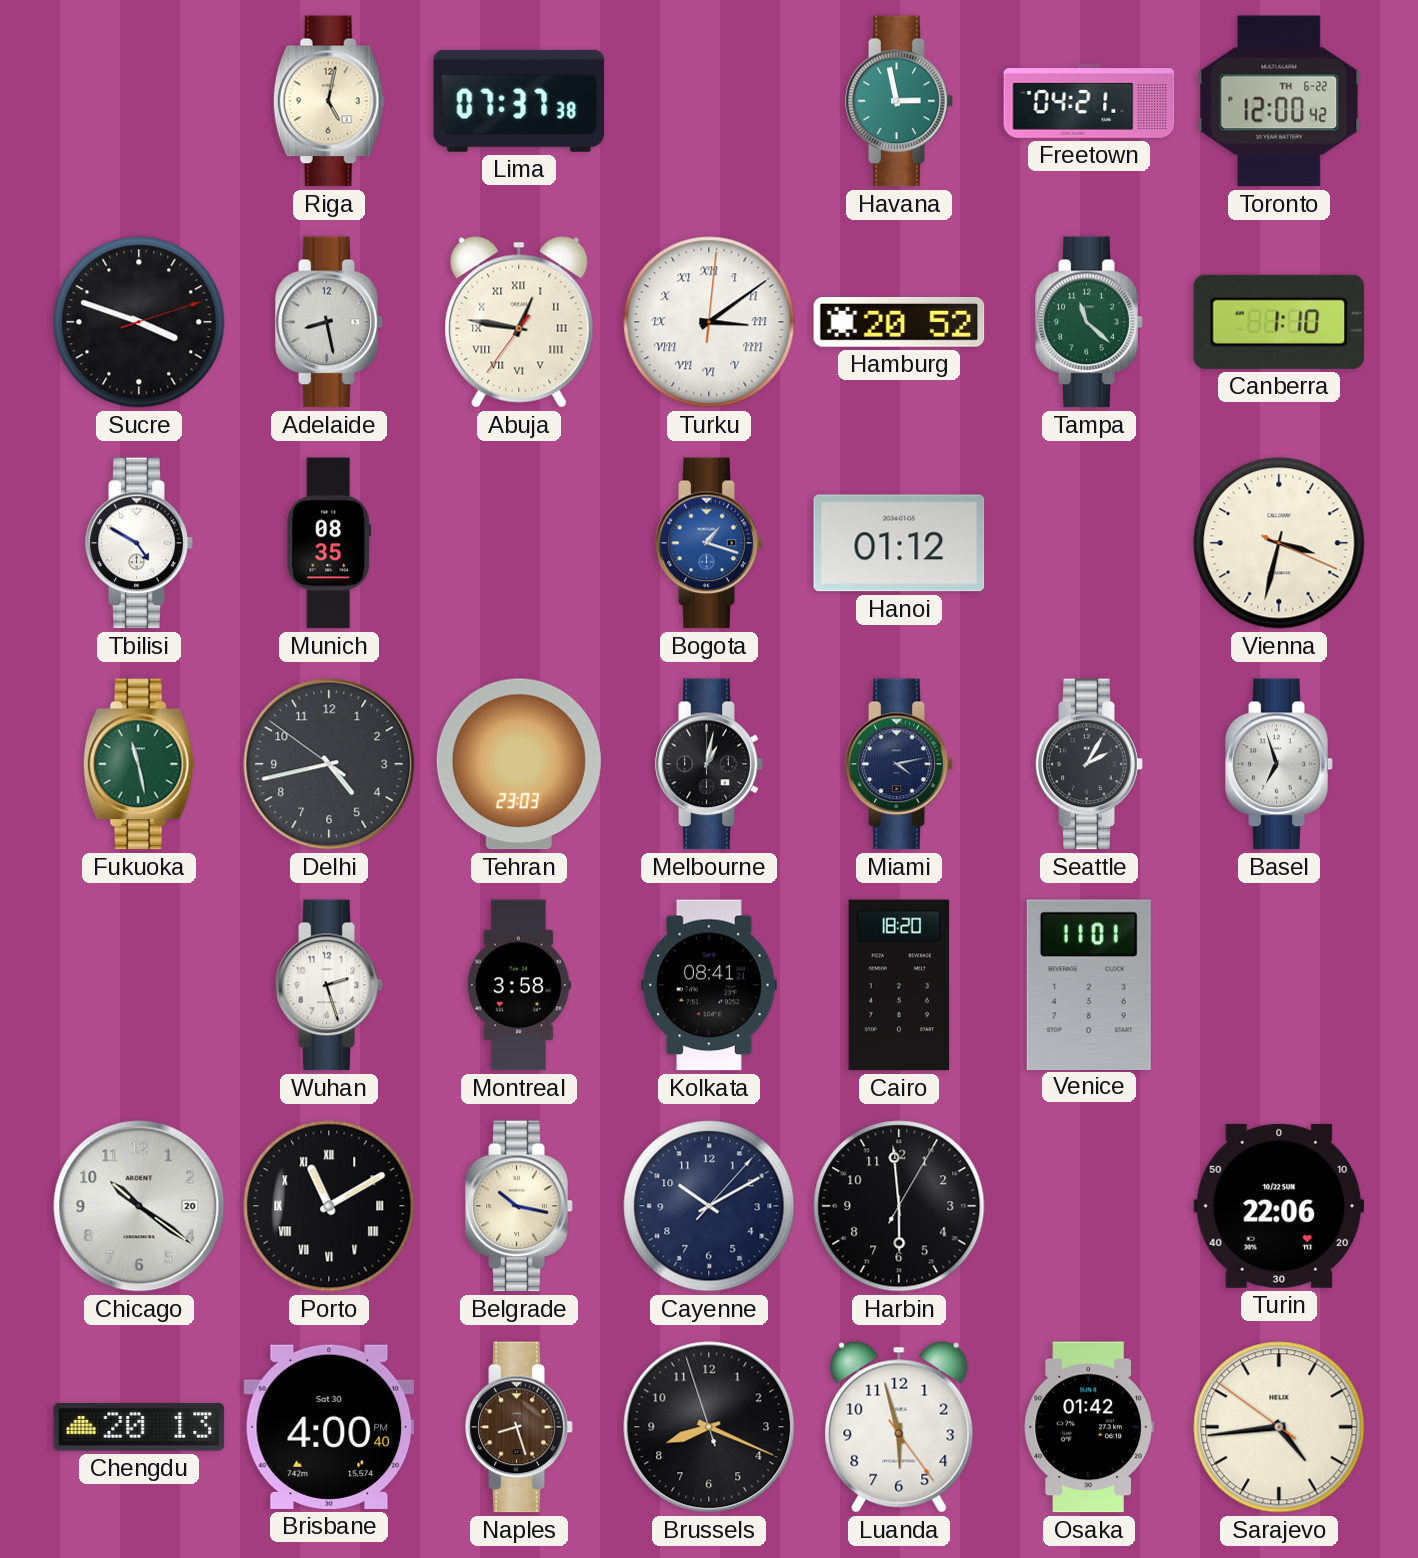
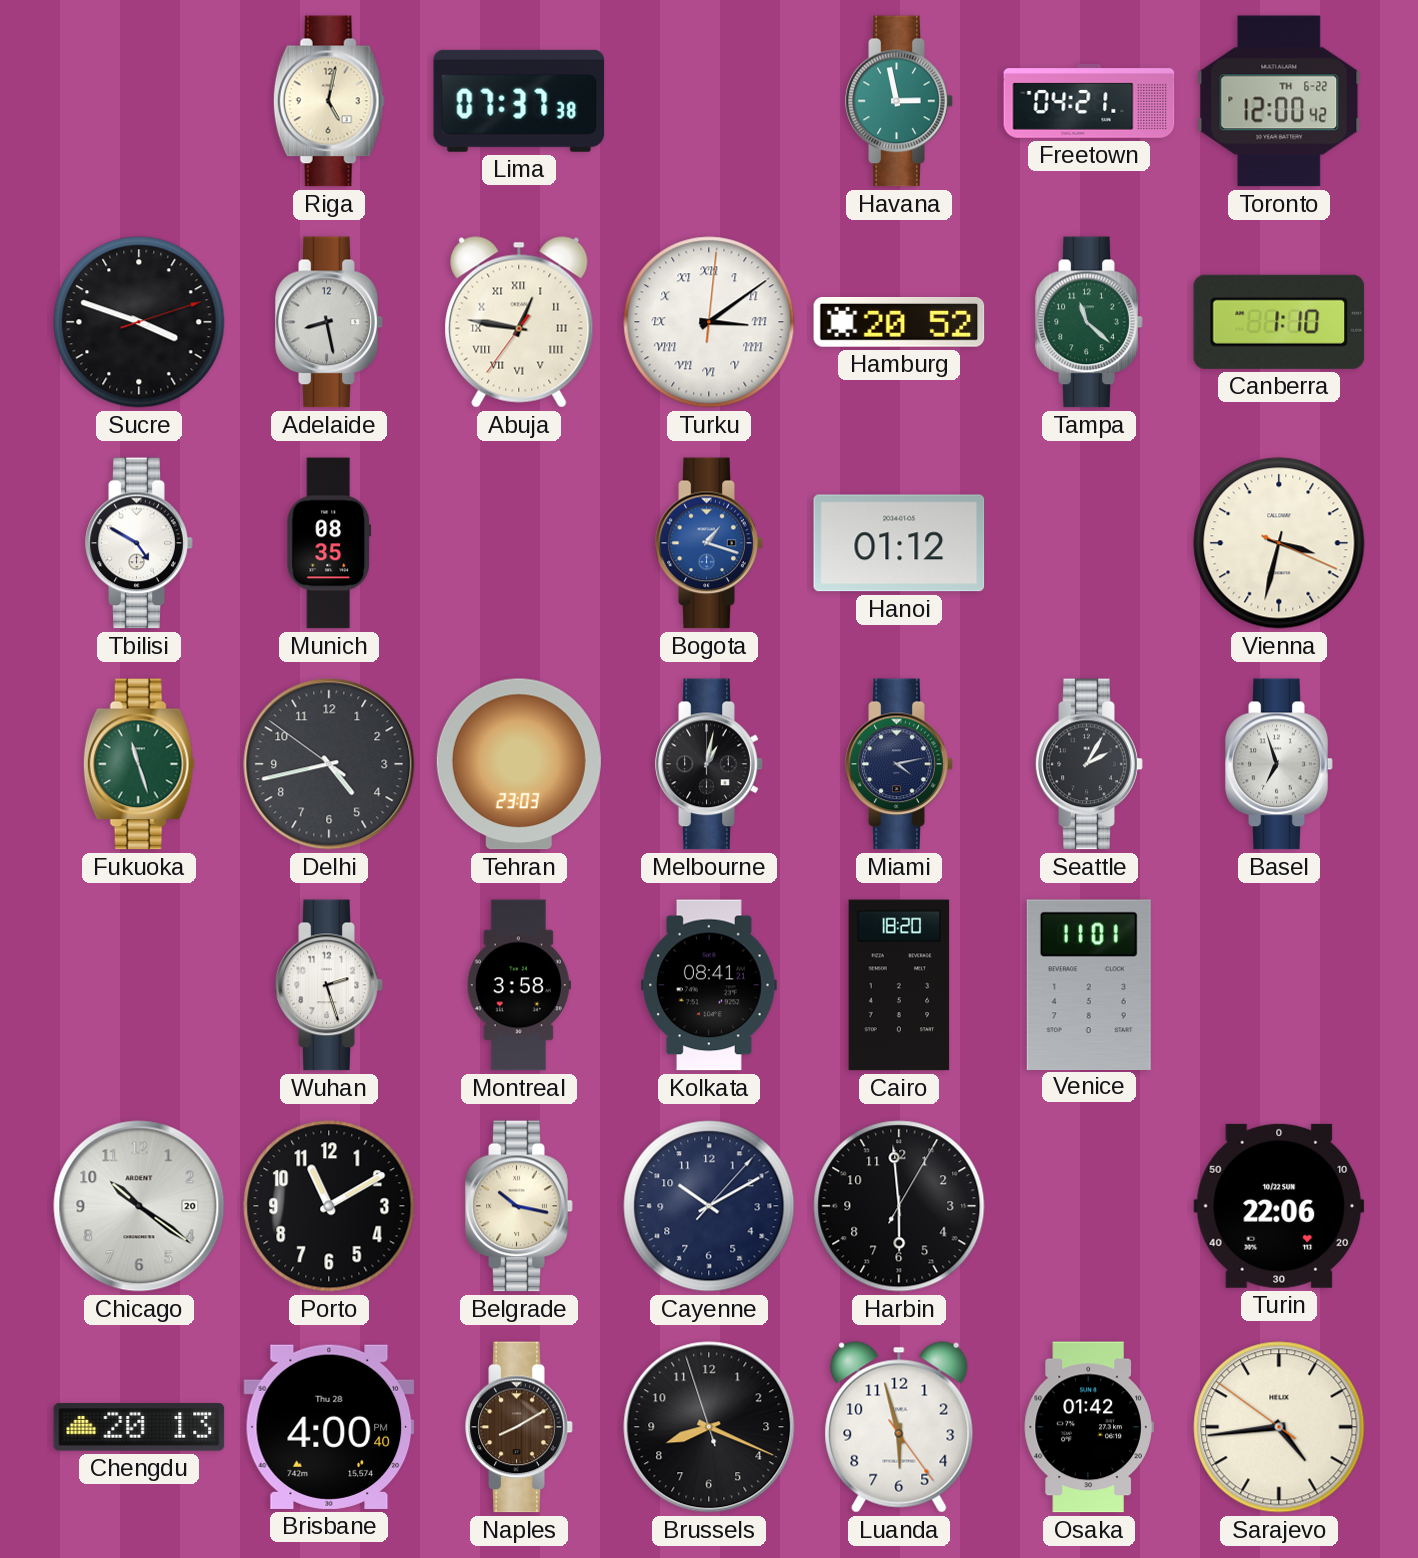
Fukuoka: 11:28 -> 11:27 (139, 764)
Porto numerals: Roman -> Arabic (329, 1206)
Brisbane date: Sat 30 -> Thu 28 (329, 1427)
Naples: 8:27 -> 8:10 (519, 1427)
